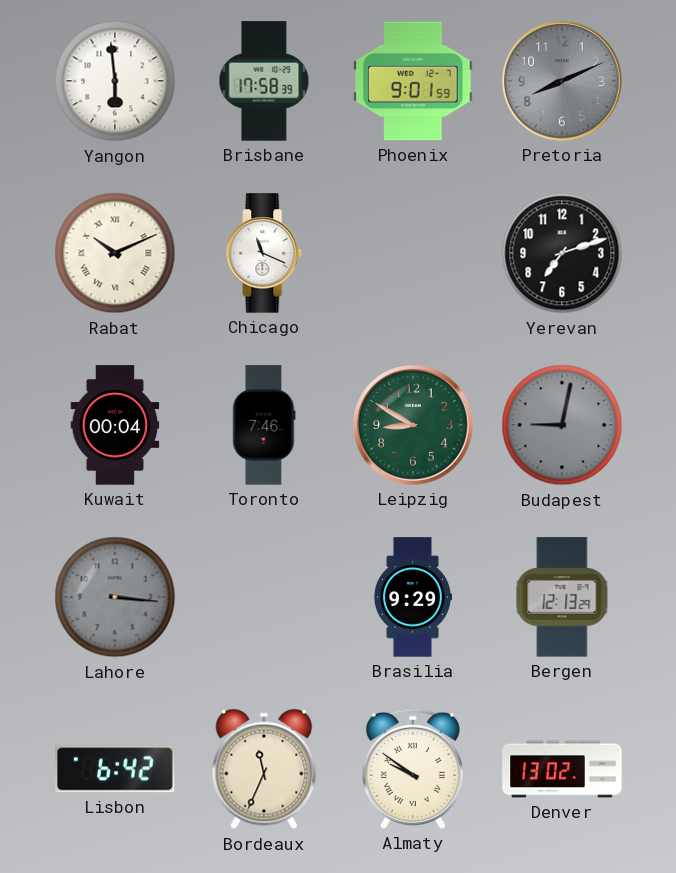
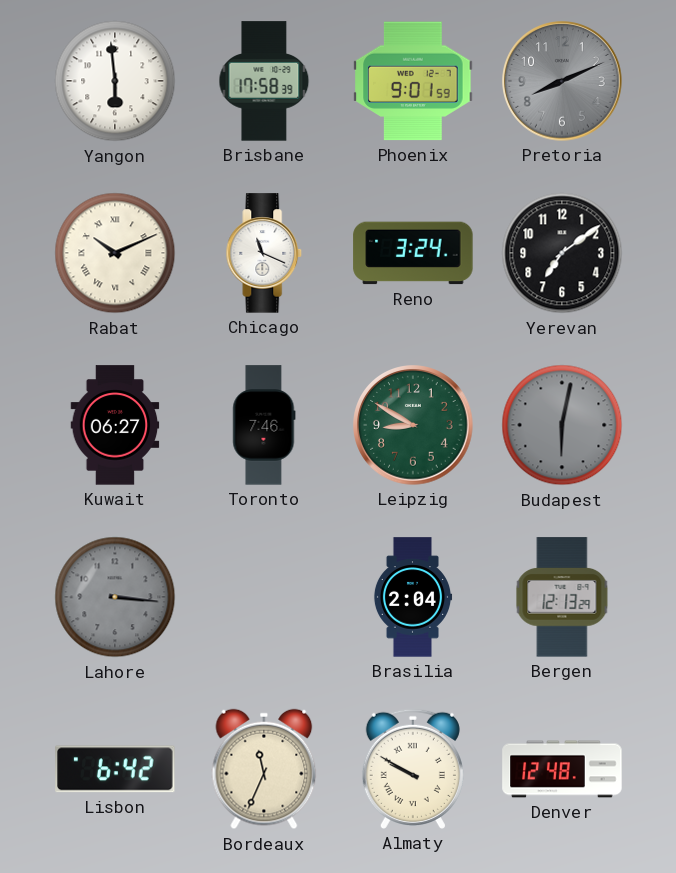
Reno: none -> 3:24 (413, 253)
Yerevan: 7:12 -> 7:09 (562, 253)
Kuwait: 00:04 -> 06:27 (115, 425)
Budapest: 9:02 -> 6:02 (562, 425)
Brasilia: 9:29 -> 2:04 (413, 597)
Almaty: 9:51 -> 9:50 (413, 769)
Denver: 13:02 -> 12:48 (562, 769)
